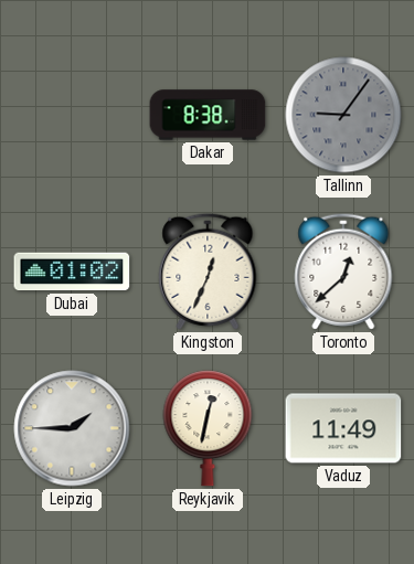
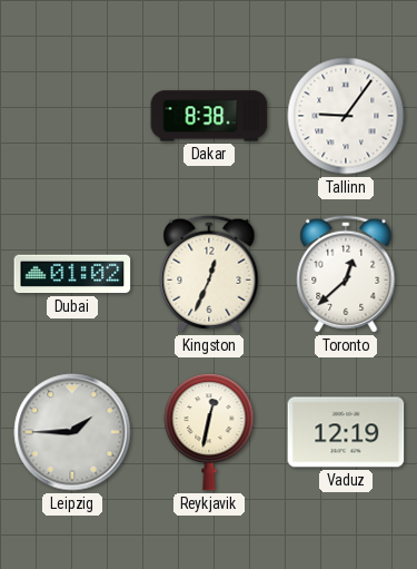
Tallinn dial: grey -> white (346, 116)
Vaduz: 11:49 -> 12:19 (346, 432)
